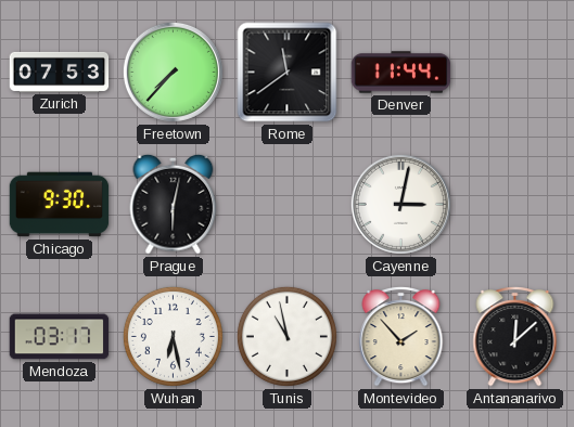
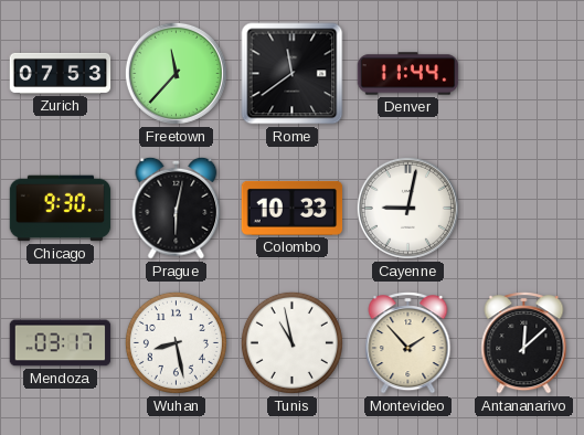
Freetown: 7:37 -> 11:37 (176, 73)
Colombo: none -> 10:33 (293, 208)
Cayenne: 3:02 -> 9:02 (407, 208)
Wuhan: 6:28 -> 8:28 (176, 342)
